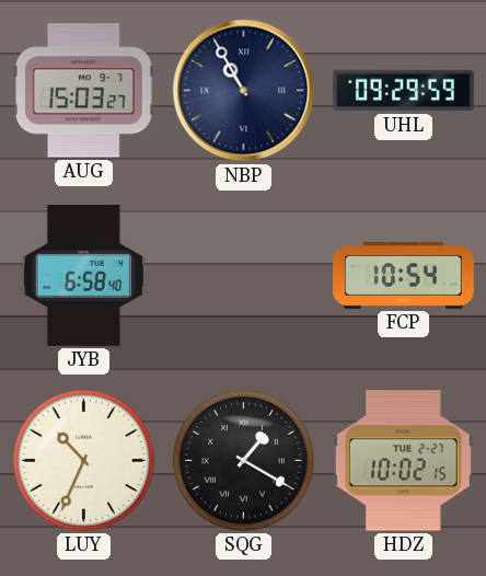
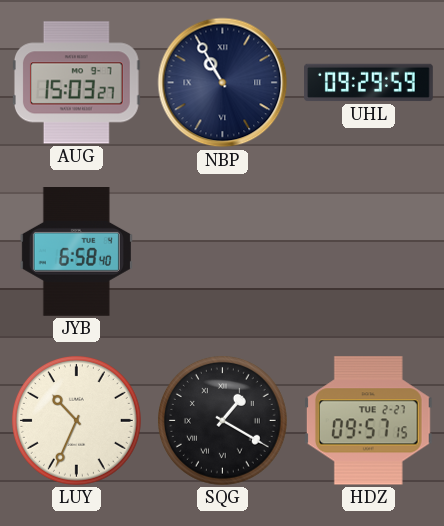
FCP: 10:54 -> none (404, 275)
HDZ: 10:02 -> 09:57 (368, 421)
